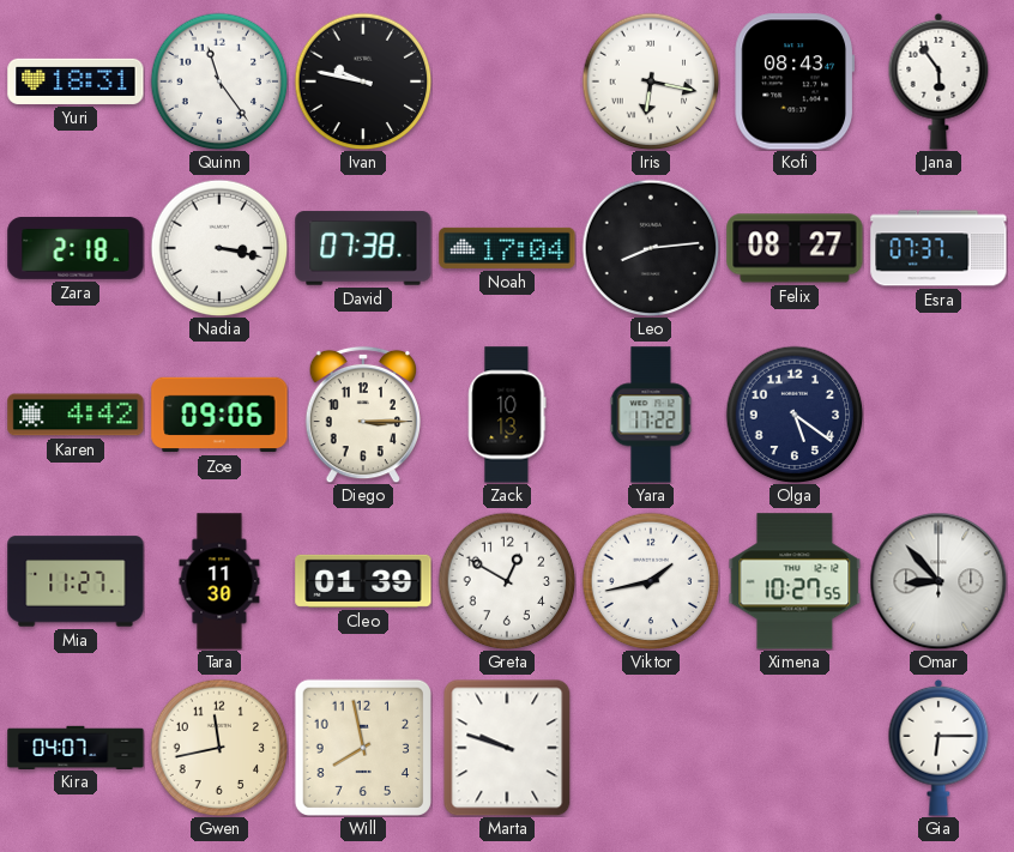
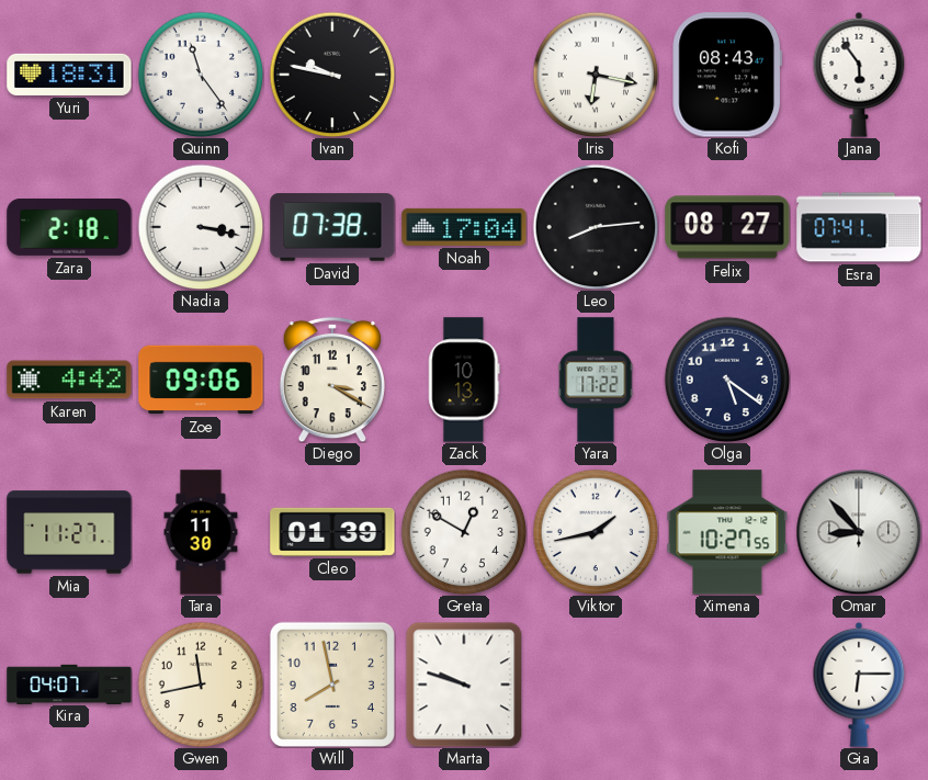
Esra: 07:37 -> 07:41 (859, 227)
Diego: 3:15 -> 3:20 (332, 380)
